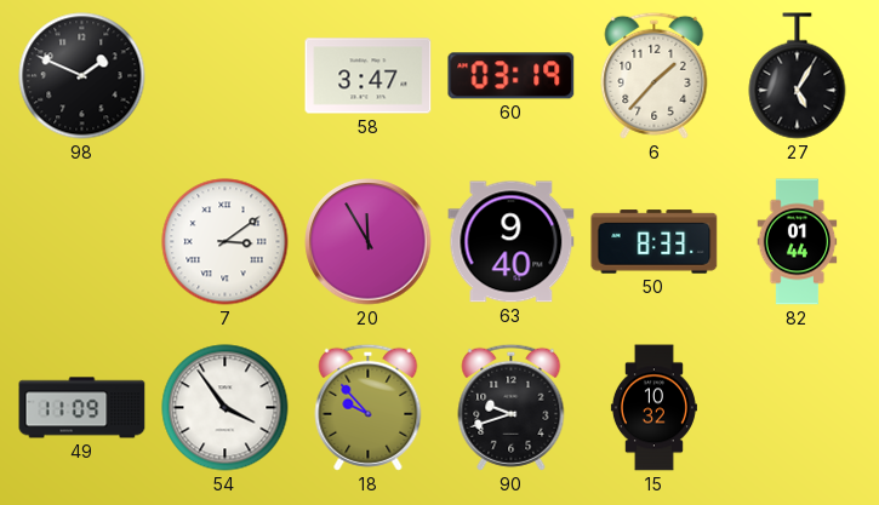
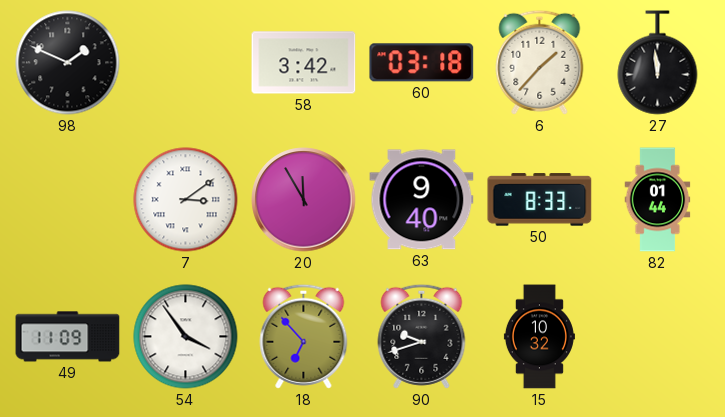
58: 3:47 -> 3:42 (304, 63)
60: 03:19 -> 03:18 (422, 63)
27: 5:05 -> 11:59 (658, 63)
18: 9:53 -> 6:53 (304, 336)
